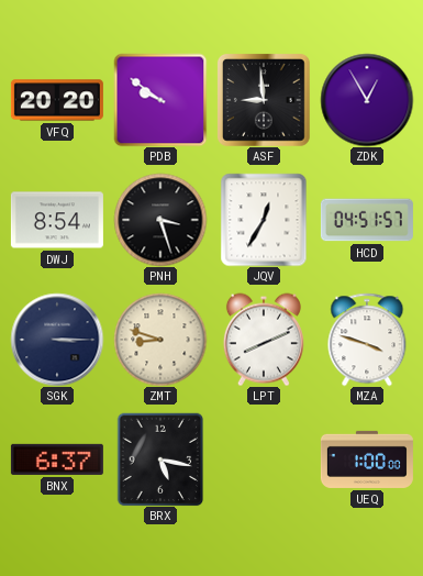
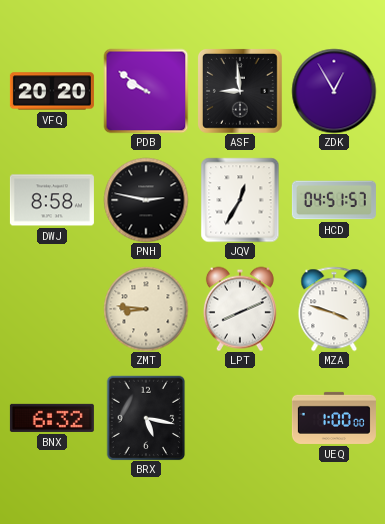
DWJ: 8:54 -> 8:58 (52, 200)
PNH: 3:27 -> 2:47 (146, 200)
SGK: 3:15 -> none (57, 340)
ZMT: 8:48 -> 8:46 (146, 309)
BNX: 6:37 -> 6:32 (52, 418)
